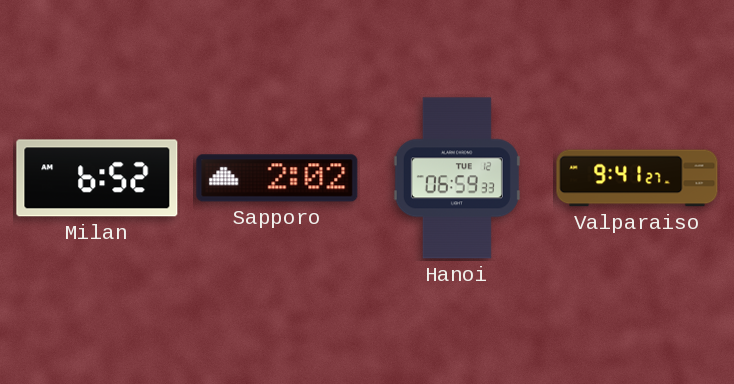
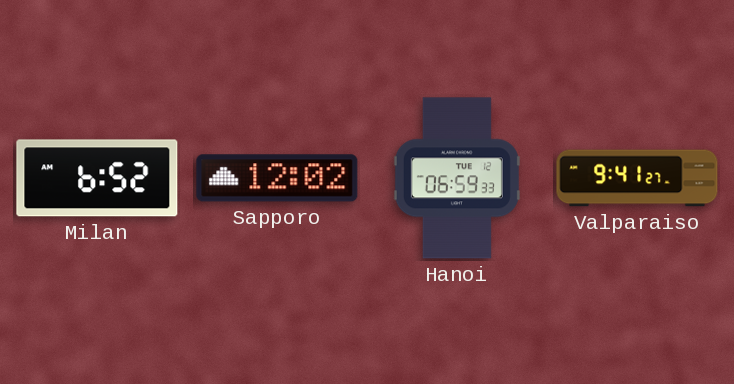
Sapporo: 2:02 -> 12:02 (277, 178)
